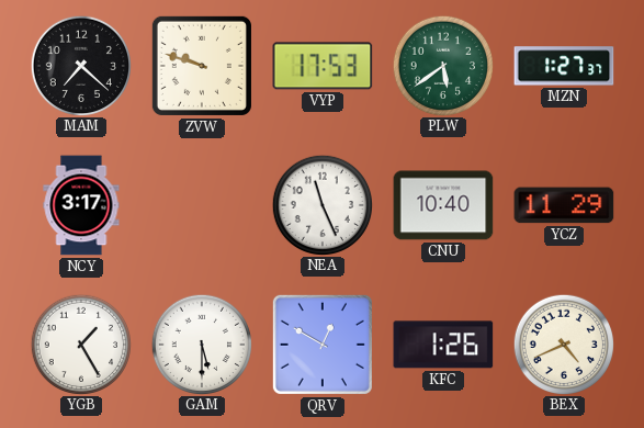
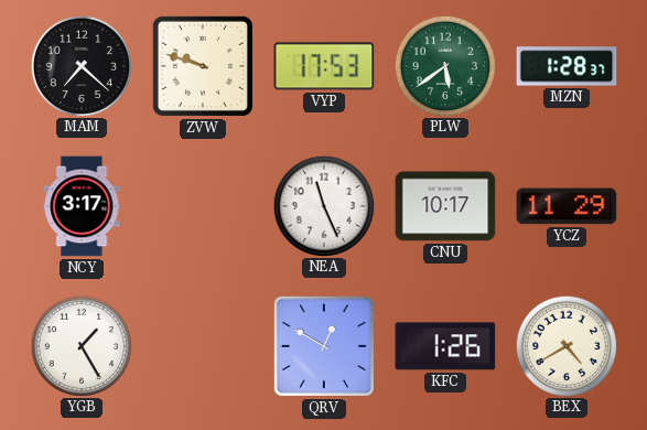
MZN: 1:27 -> 1:28 (567, 66)
CNU: 10:40 -> 10:17 (445, 206)
GAM: 5:30 -> none (201, 343)
BEX: 4:41 -> 4:40 (565, 345)
